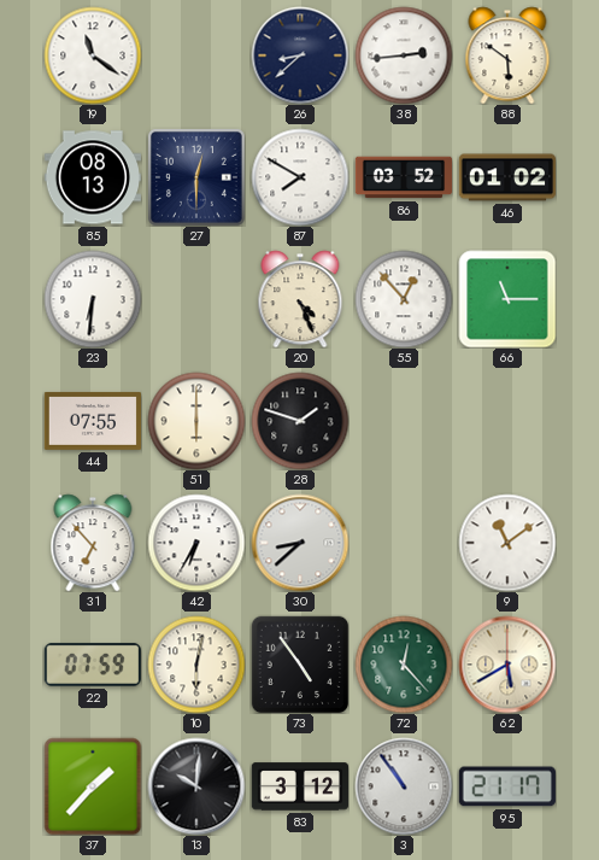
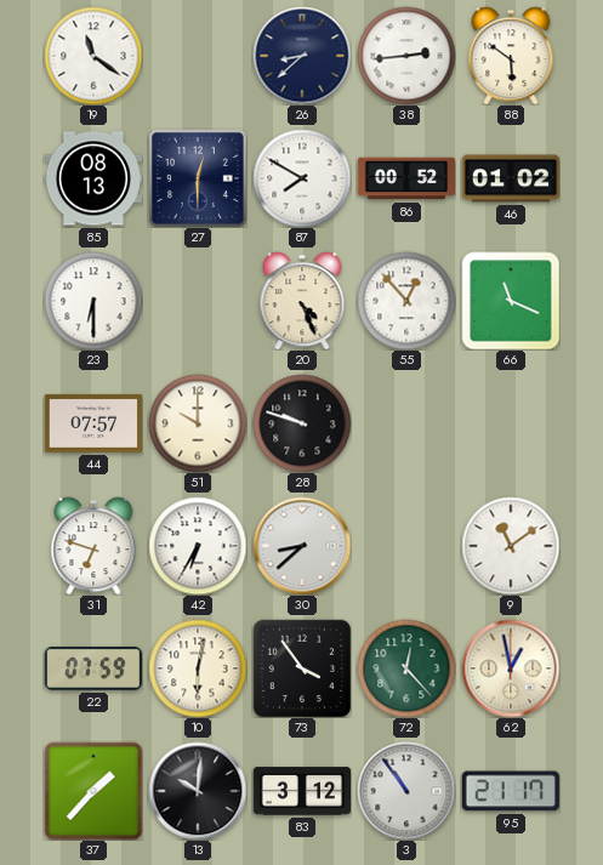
86: 03:52 -> 00:52 (405, 178)
23: 6:31 -> 6:30 (93, 301)
66: 11:15 -> 11:19 (511, 301)
44: 07:55 -> 07:57 (92, 423)
51: 6:00 -> 10:00 (198, 423)
28: 1:48 -> 9:48 (302, 423)
31: 6:53 -> 6:48 (93, 546)
73: 4:54 -> 3:54 (302, 668)
62: 5:40 -> 12:58 (511, 668)
